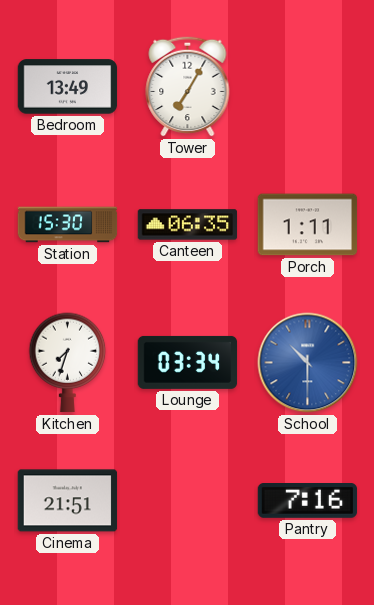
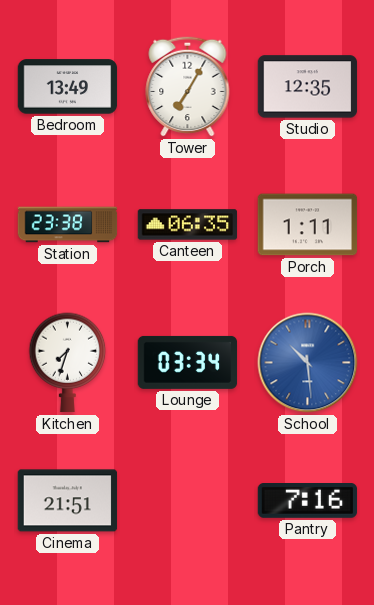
Studio: none -> 12:35 (308, 87)
Station: 15:30 -> 23:38 (68, 225)
School: 10:30 -> 10:29 (308, 363)
